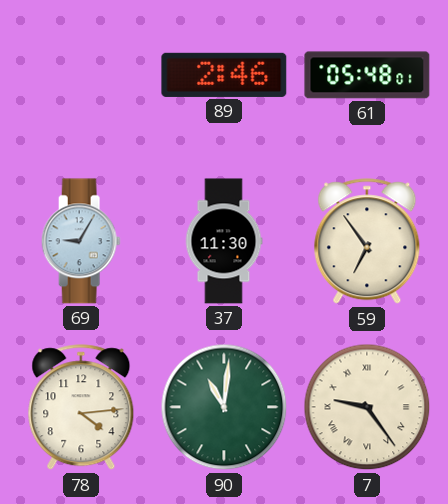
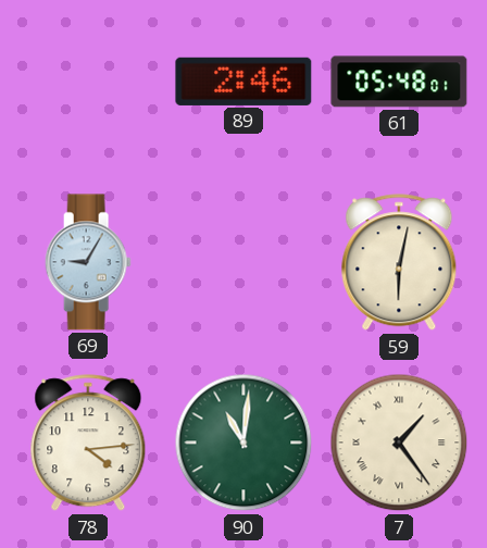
37: 11:30 -> none (224, 241)
59: 6:54 -> 6:02 (399, 263)
7: 9:24 -> 1:24 (399, 443)
